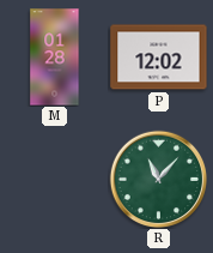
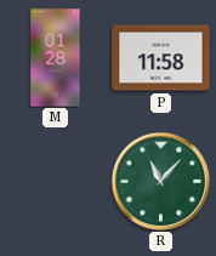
P: 12:02 -> 11:58 (161, 58)
